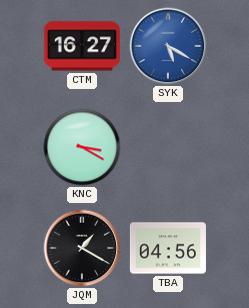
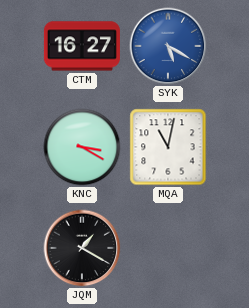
MQA: none -> 11:02 (168, 147)
TBA: 04:56 -> none (168, 248)
